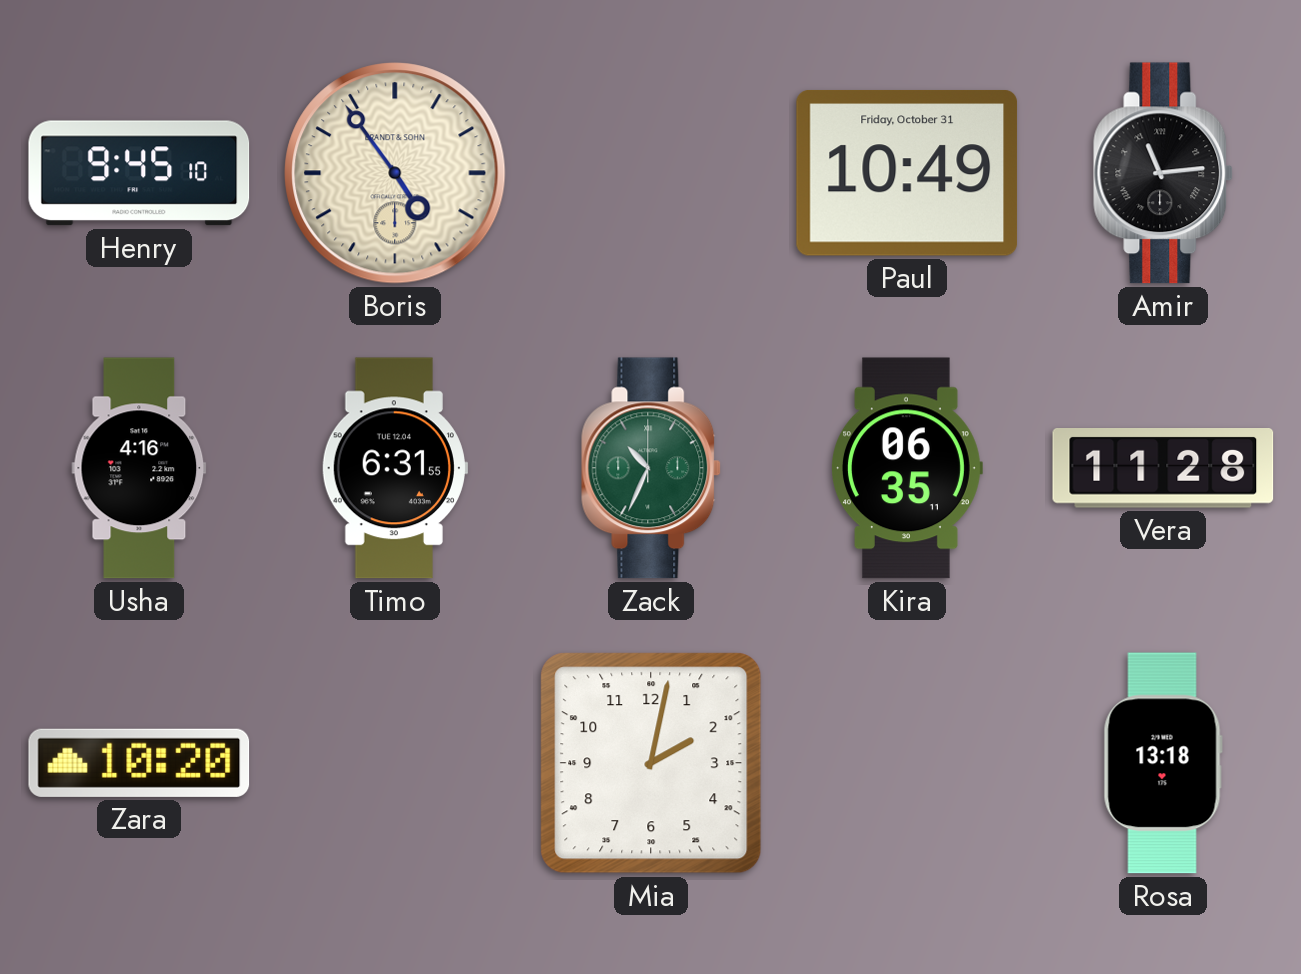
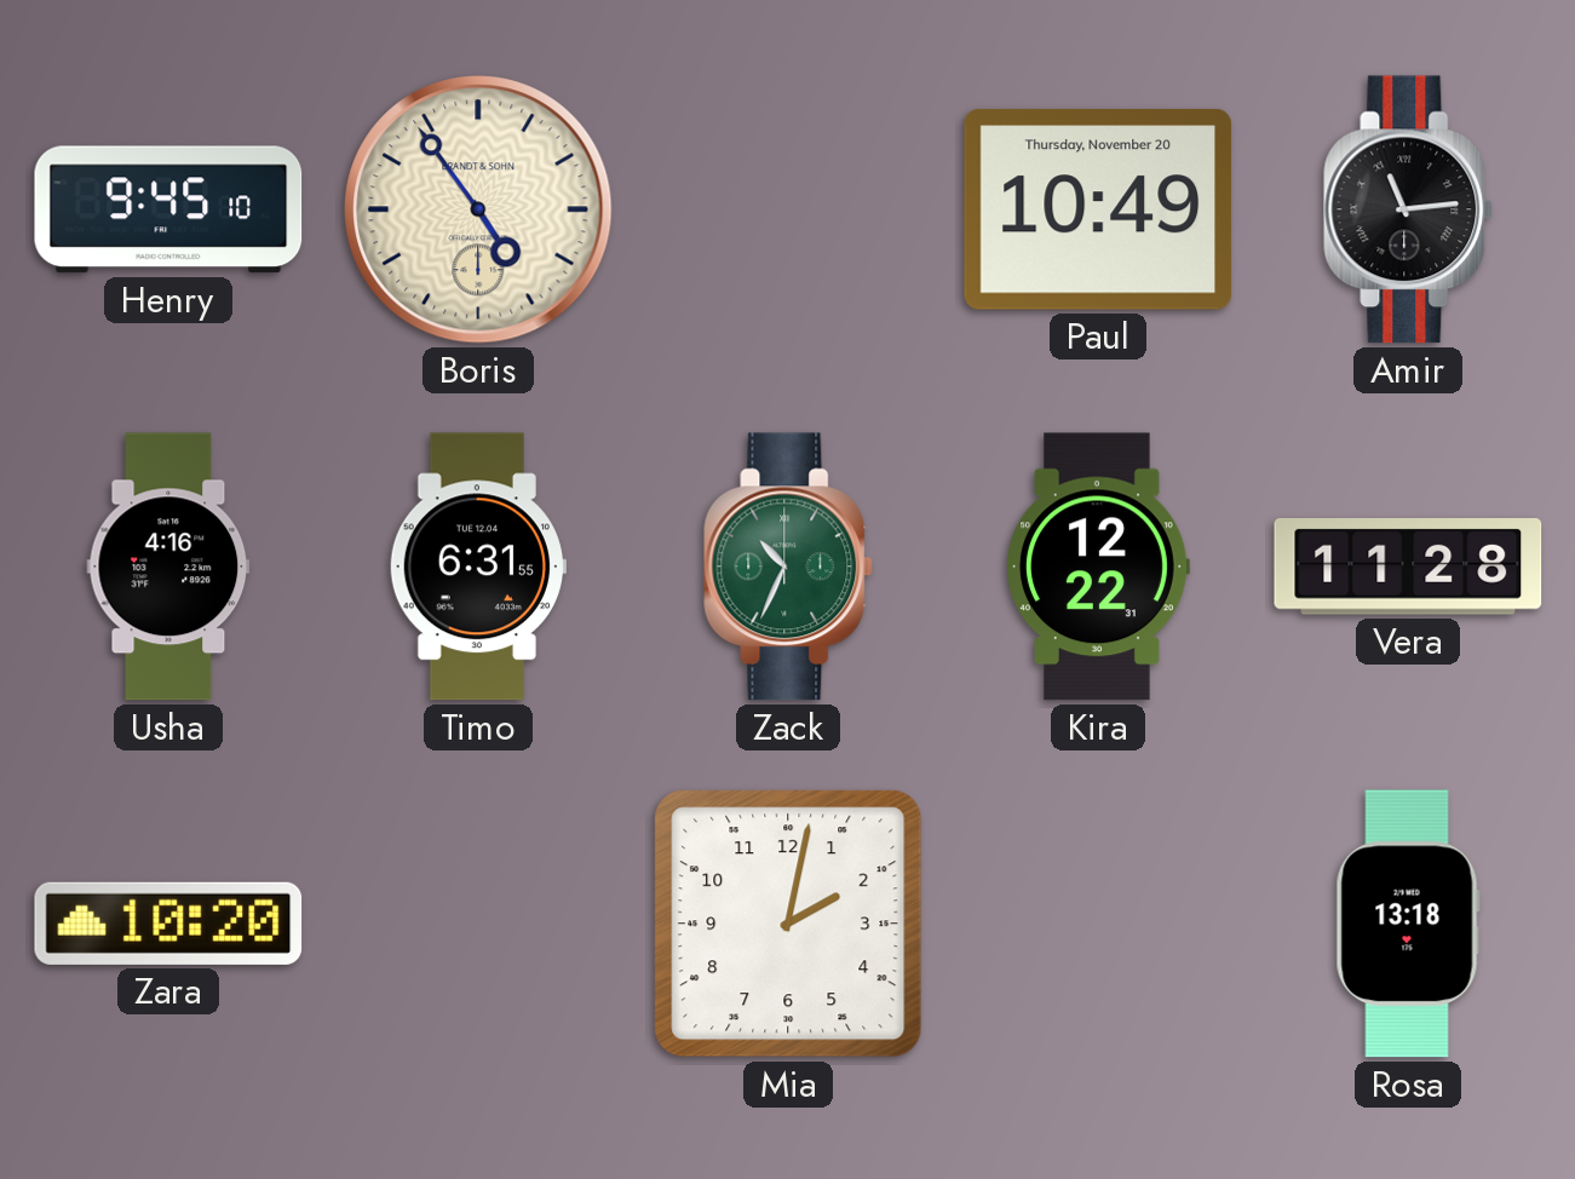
Paul date: Friday, October 31 -> Thursday, November 20 (1098, 209)
Kira: 06:35 -> 12:22 (1098, 567)
